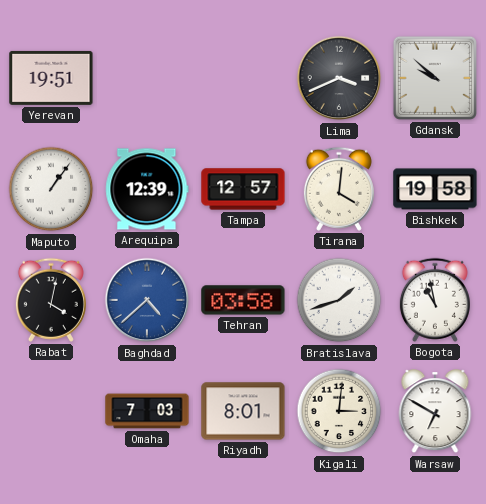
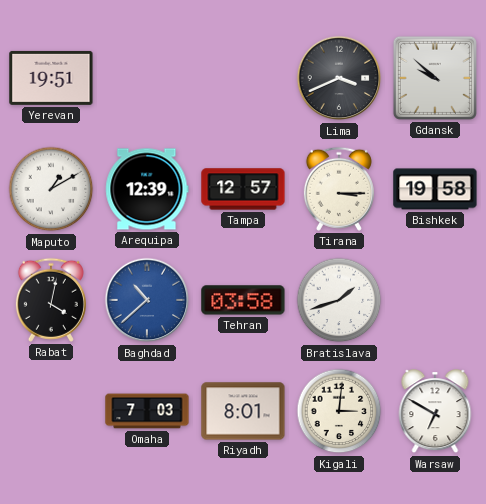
Maputo: 1:06 -> 1:10 (51, 189)
Tirana: 4:01 -> 3:15 (339, 189)
Baghdad: 4:38 -> 10:38 (147, 300)
Bogota: 10:58 -> none (435, 300)
